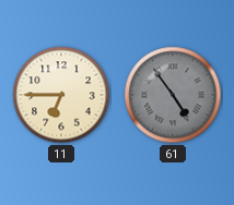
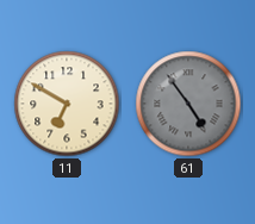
11: 6:45 -> 6:50 (67, 104)
